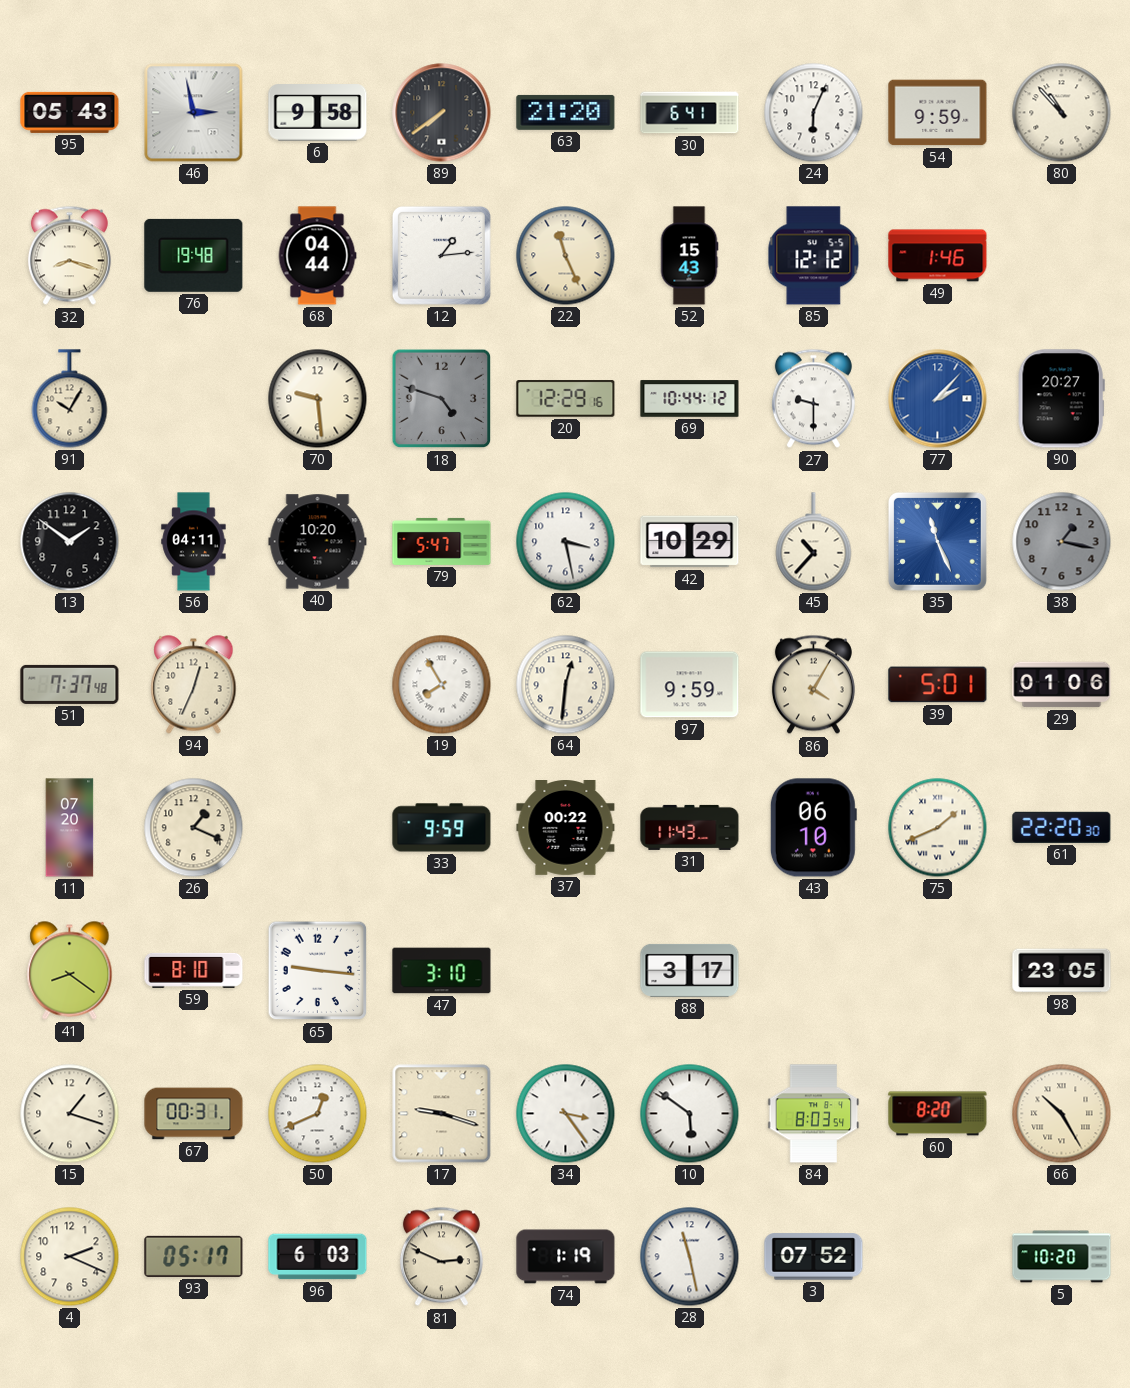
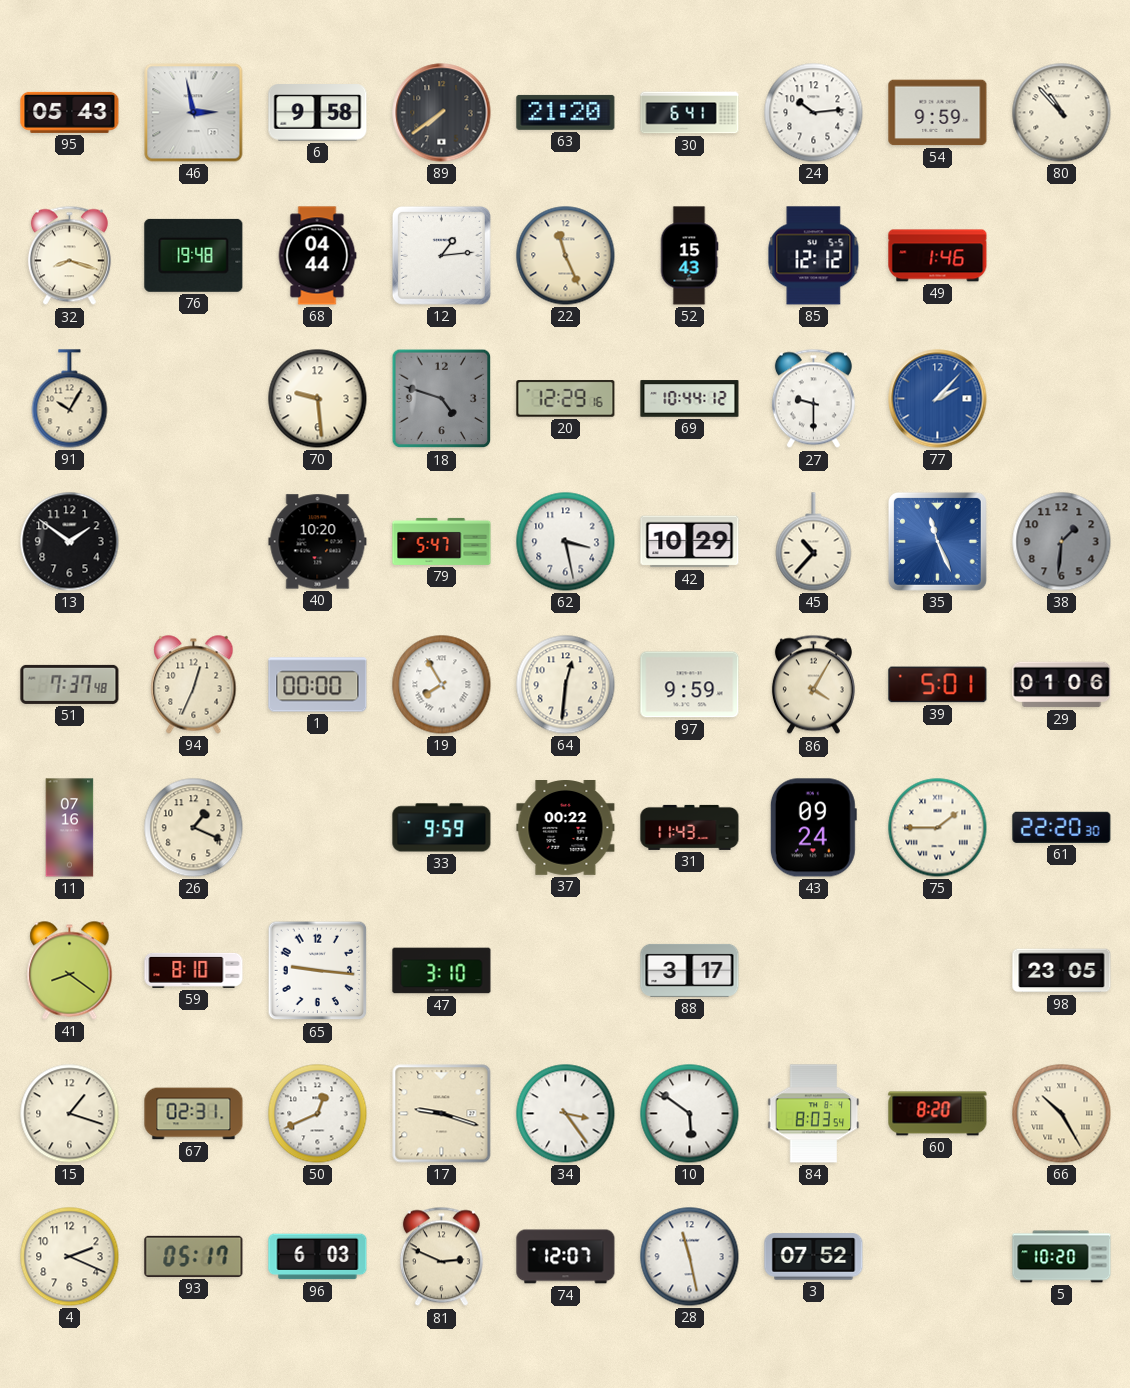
24: 6:04 -> 10:14 (814, 113)
90: 20:27 -> none (1061, 399)
56: 04:11 -> none (194, 542)
38: 1:17 -> 1:31 (1062, 542)
1: none -> 00:00 (318, 685)
11: 07:20 -> 07:16 (70, 828)
43: 06:10 -> 09:24 (813, 828)
75: 1:41 -> 1:45 (938, 828)
67: 00:31 -> 02:31 (194, 1114)
74: 1:19 -> 12:07 (566, 1257)
